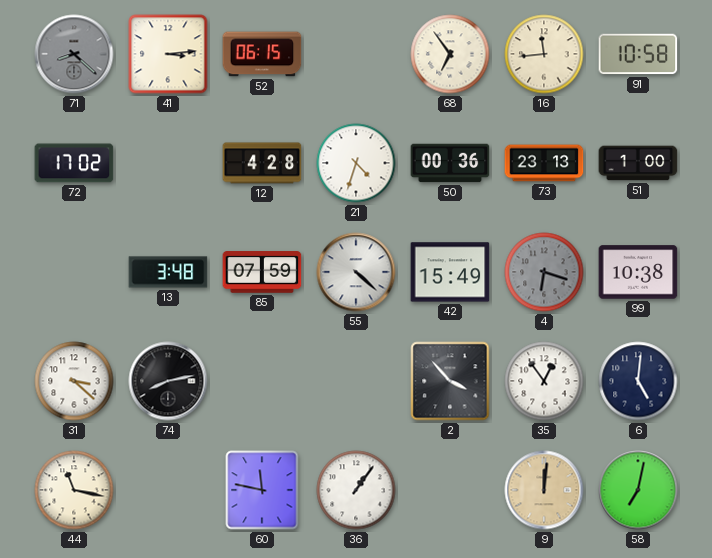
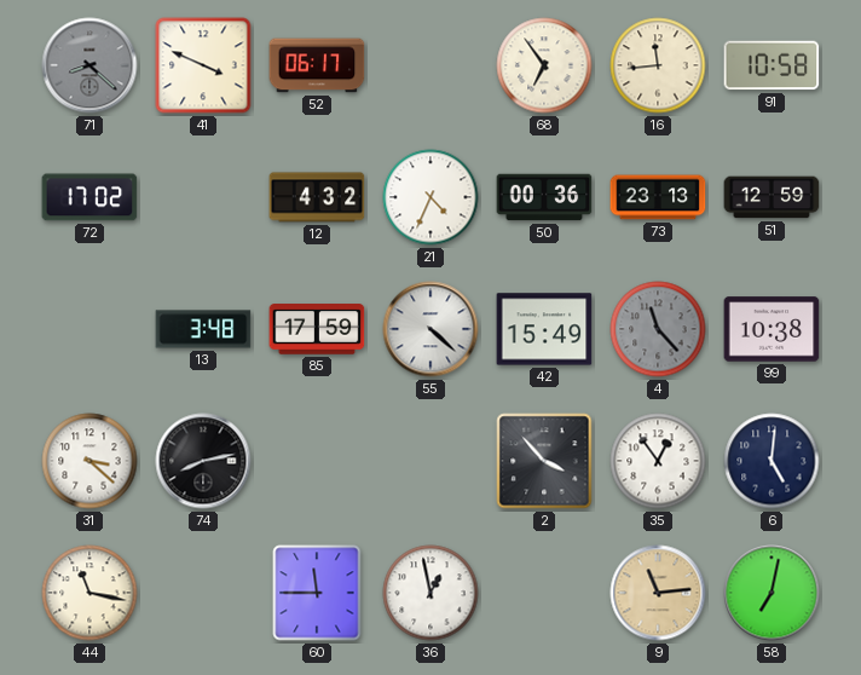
41: 3:14 -> 3:49 (203, 65)
52: 06:15 -> 06:17 (317, 65)
12: 4:28 -> 4:32 (317, 197)
21: 4:33 -> 4:34 (431, 197)
51: 1:00 -> 12:59 (772, 197)
85: 07:59 -> 17:59 (317, 329)
4: 6:18 -> 11:23 (658, 329)
60: 11:47 -> 11:45 (317, 593)
36: 1:06 -> 12:58 (431, 593)
9: 12:01 -> 11:14 (658, 593)
